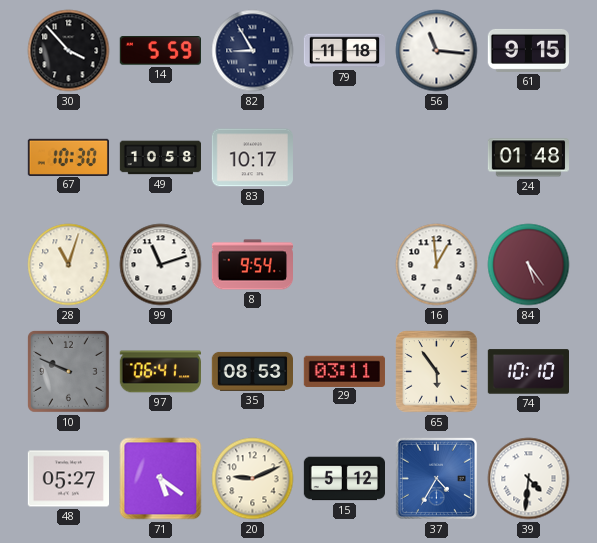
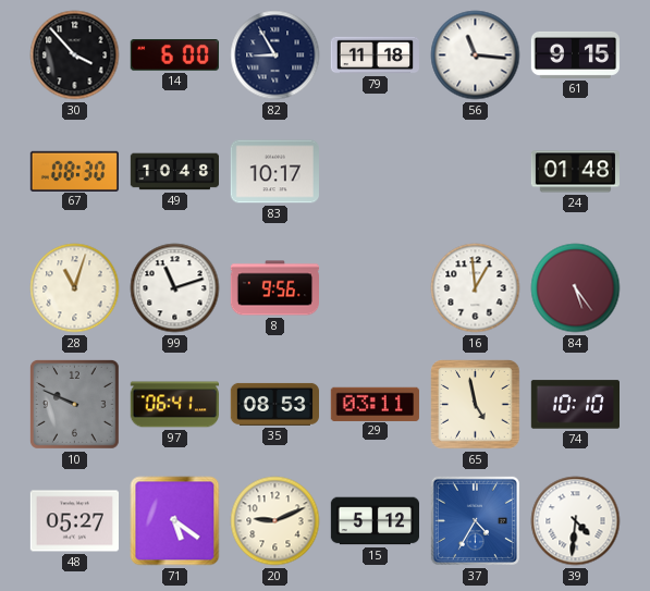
14: 5:59 -> 6:00 (174, 56)
67: 10:30 -> 08:30 (74, 171)
49: 10:58 -> 10:48 (174, 172)
8: 9:54 -> 9:56 (274, 288)
65: 5:54 -> 4:58 (476, 405)
